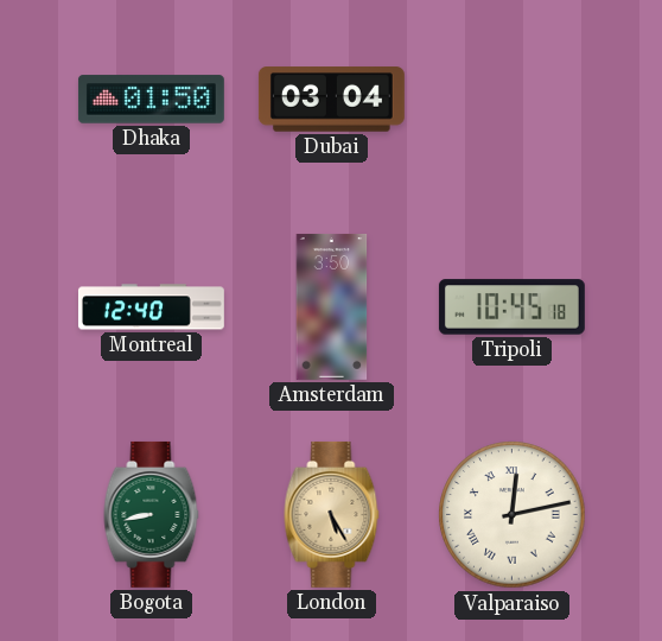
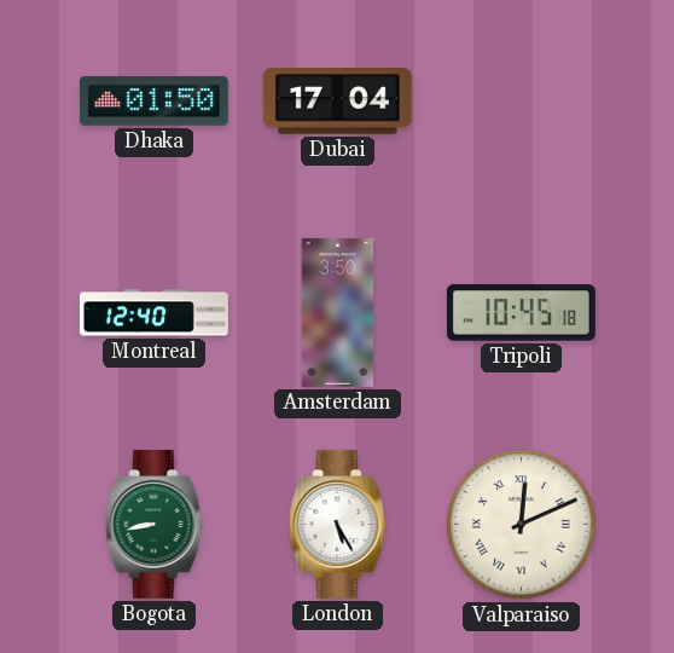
Dubai: 03:04 -> 17:04 (337, 102)
London dial: champagne -> white (338, 524)
Valparaiso: 12:13 -> 12:11 (522, 525)
